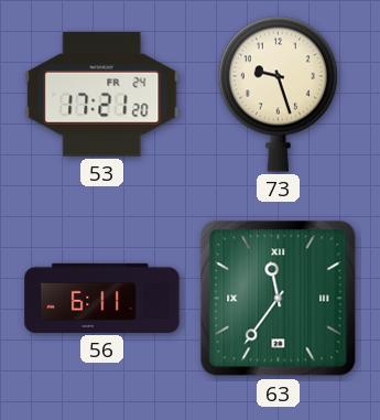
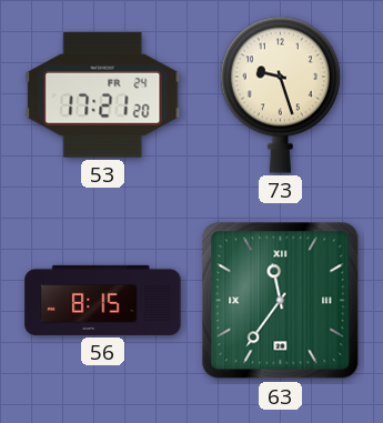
56: 6:11 -> 8:15 (103, 300)
